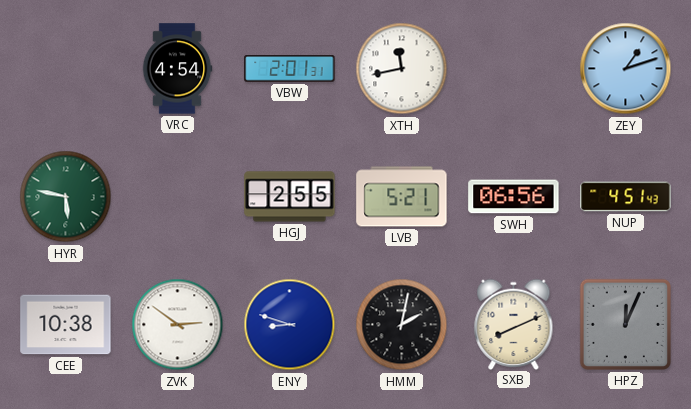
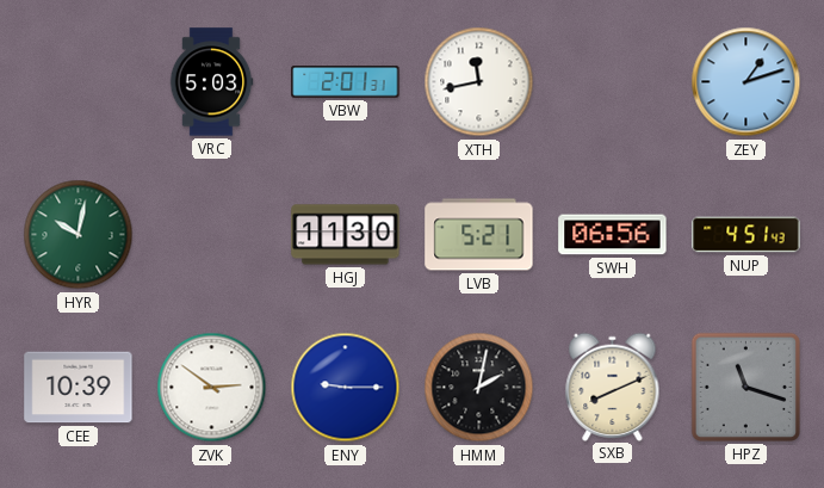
VRC: 4:54 -> 5:03 (211, 82)
HYR: 5:47 -> 10:02 (79, 235)
HGJ: 2:55 -> 11:30 (346, 235)
CEE: 10:38 -> 10:39 (79, 388)
ENY: 8:48 -> 9:15 (346, 388)
HPZ: 12:04 -> 11:18 (745, 387)
